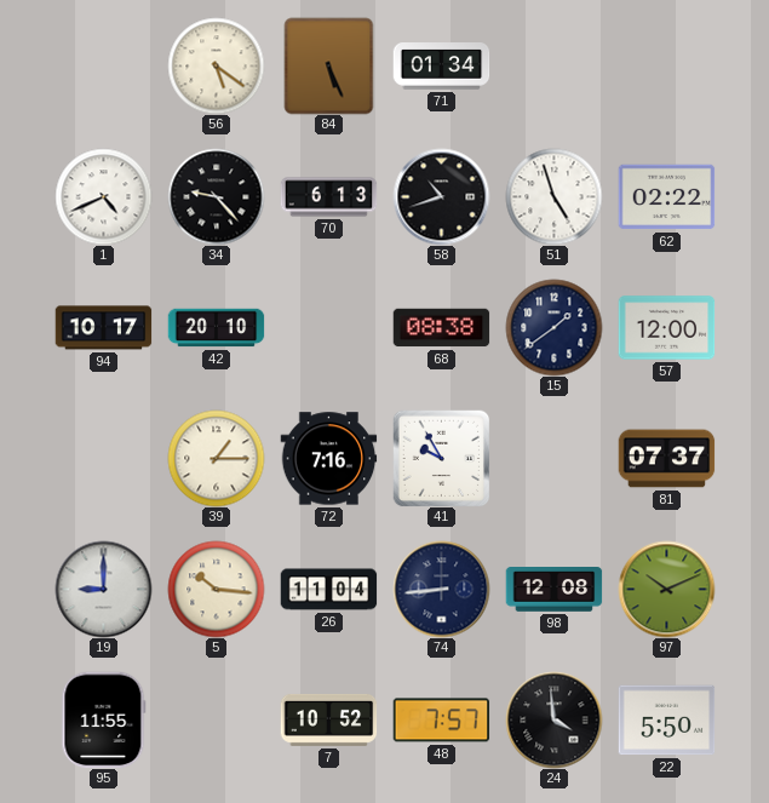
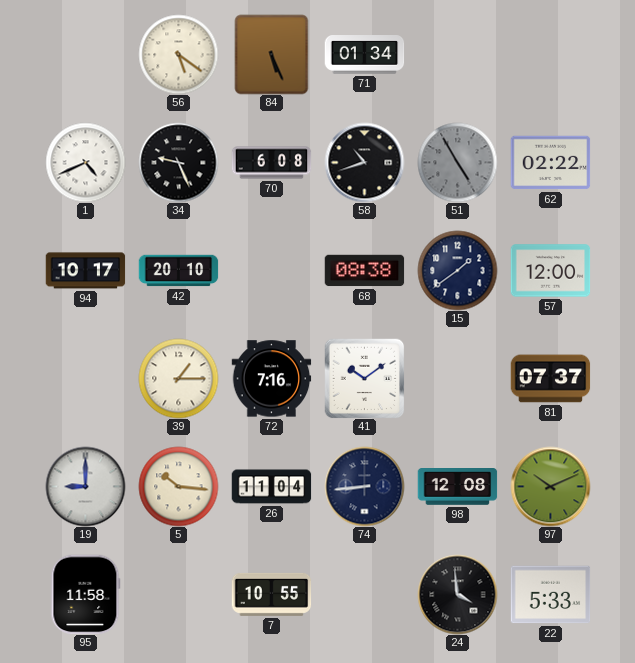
34: 9:23 -> 9:26 (178, 162)
70: 6:13 -> 6:08 (271, 163)
51: 4:57 -> 4:55 (457, 162)
51 dial: white -> grey (457, 162)
41: 9:55 -> 10:09 (364, 378)
95: 11:55 -> 11:58 (86, 594)
7: 10:52 -> 10:55 (271, 594)
48: 7:57 -> none (441, 721)
22: 5:50 -> 5:33 (550, 595)
